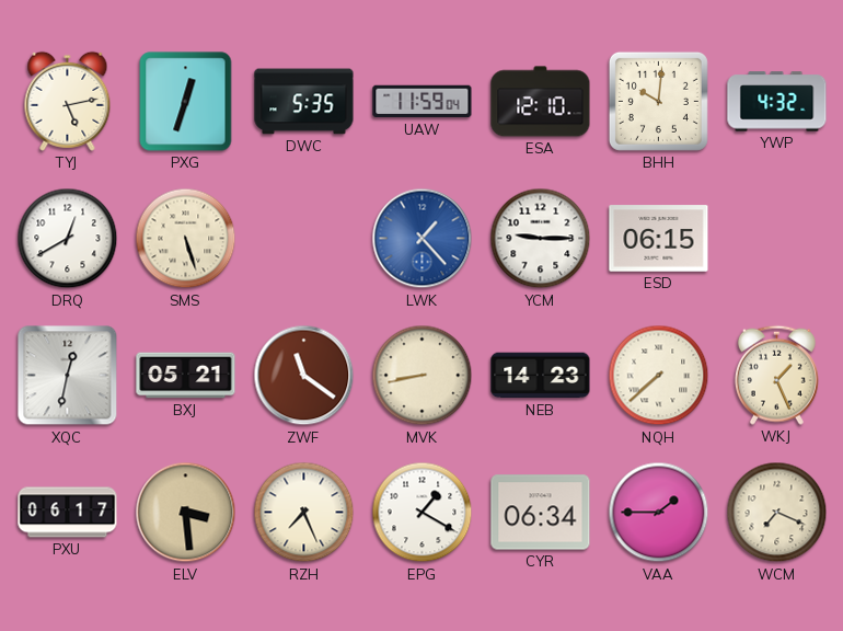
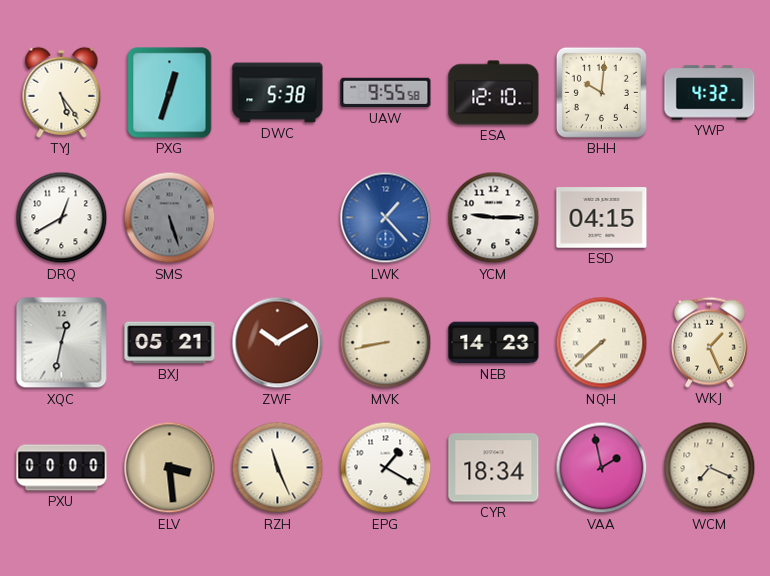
TYJ: 5:13 -> 5:24 (62, 92)
DWC: 5:35 -> 5:38 (278, 93)
UAW: 11:59 -> 9:55 (386, 93)
SMS dial: cream -> grey (170, 218)
ESD: 06:15 -> 04:15 (602, 218)
ZWF: 11:21 -> 10:10 (278, 343)
PXU: 06:17 -> 00:00 (62, 468)
RZH: 7:26 -> 11:26 (278, 468)
CYR: 06:34 -> 18:34 (494, 468)
VAA: 1:45 -> 1:58 (602, 468)
